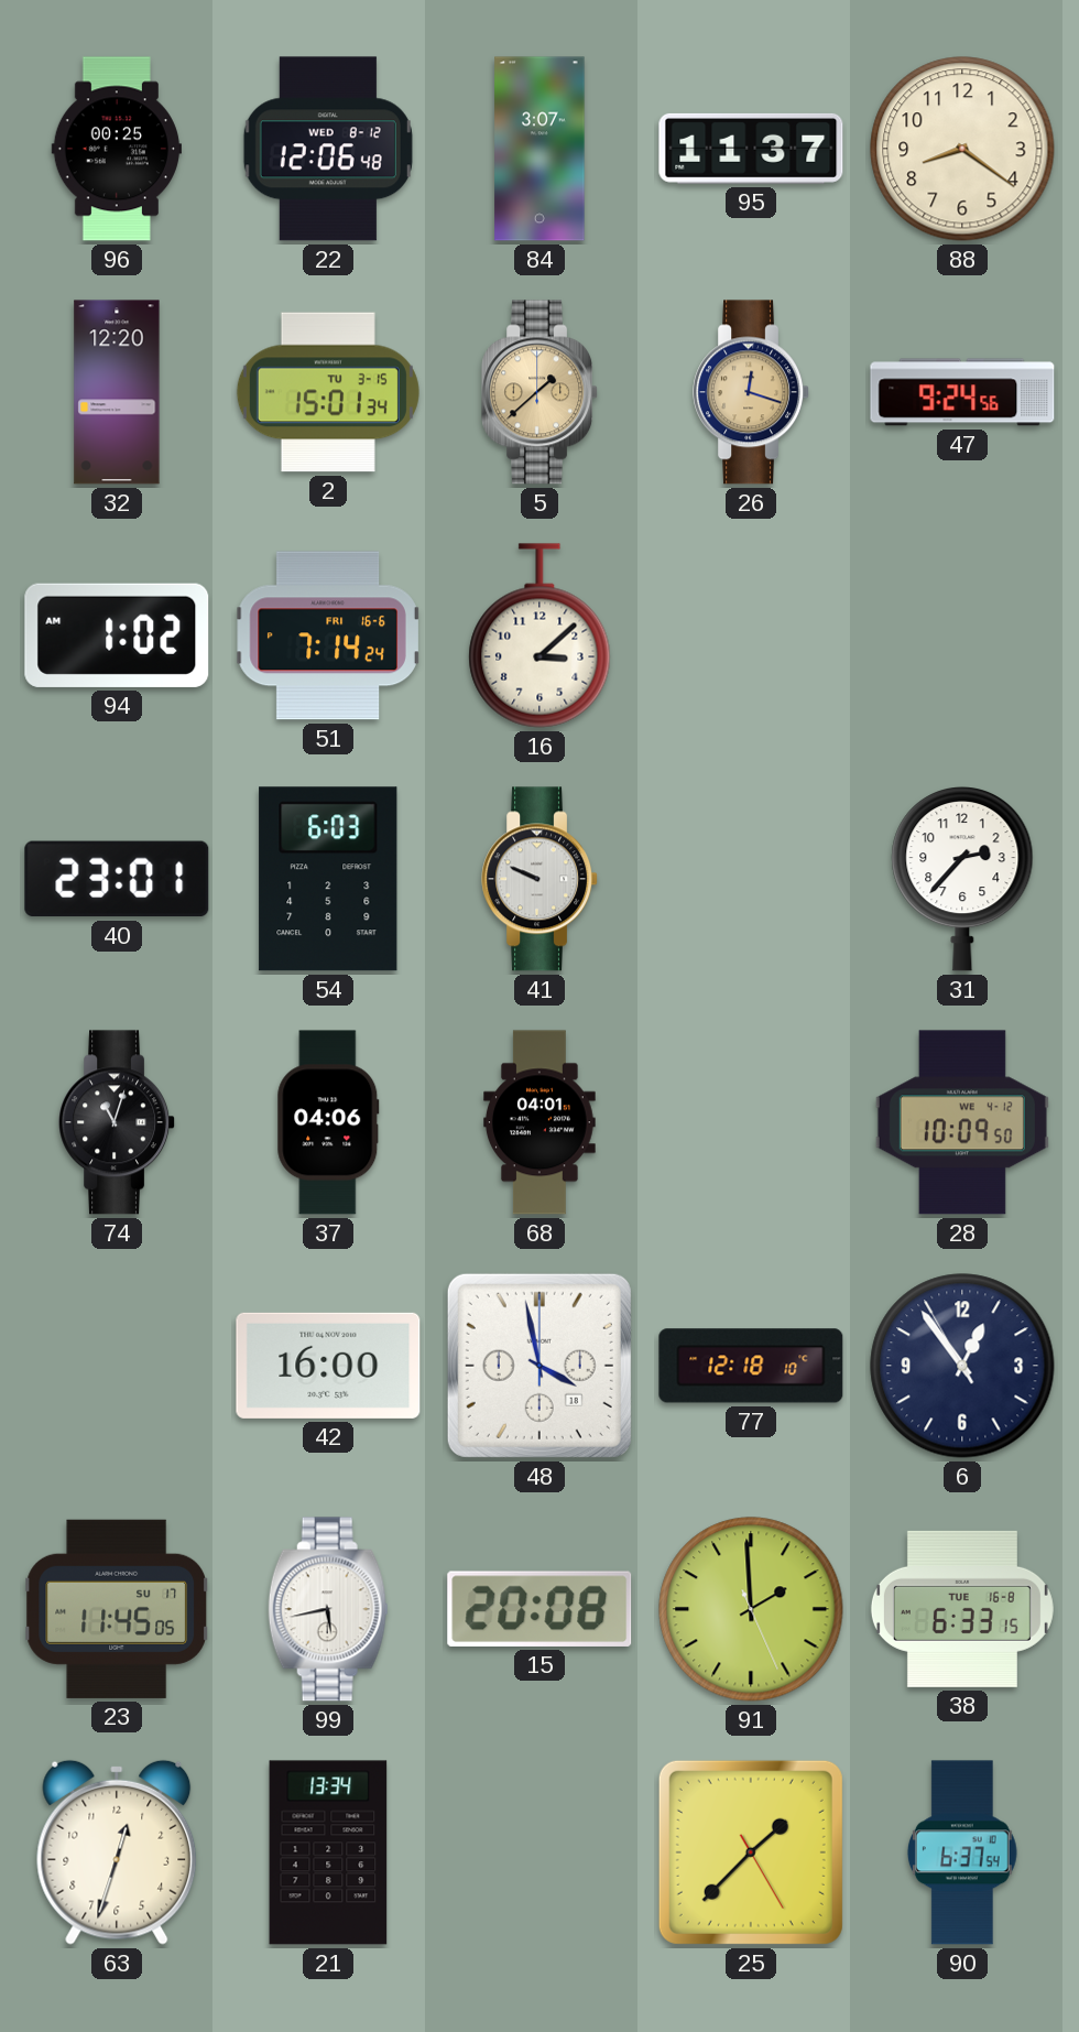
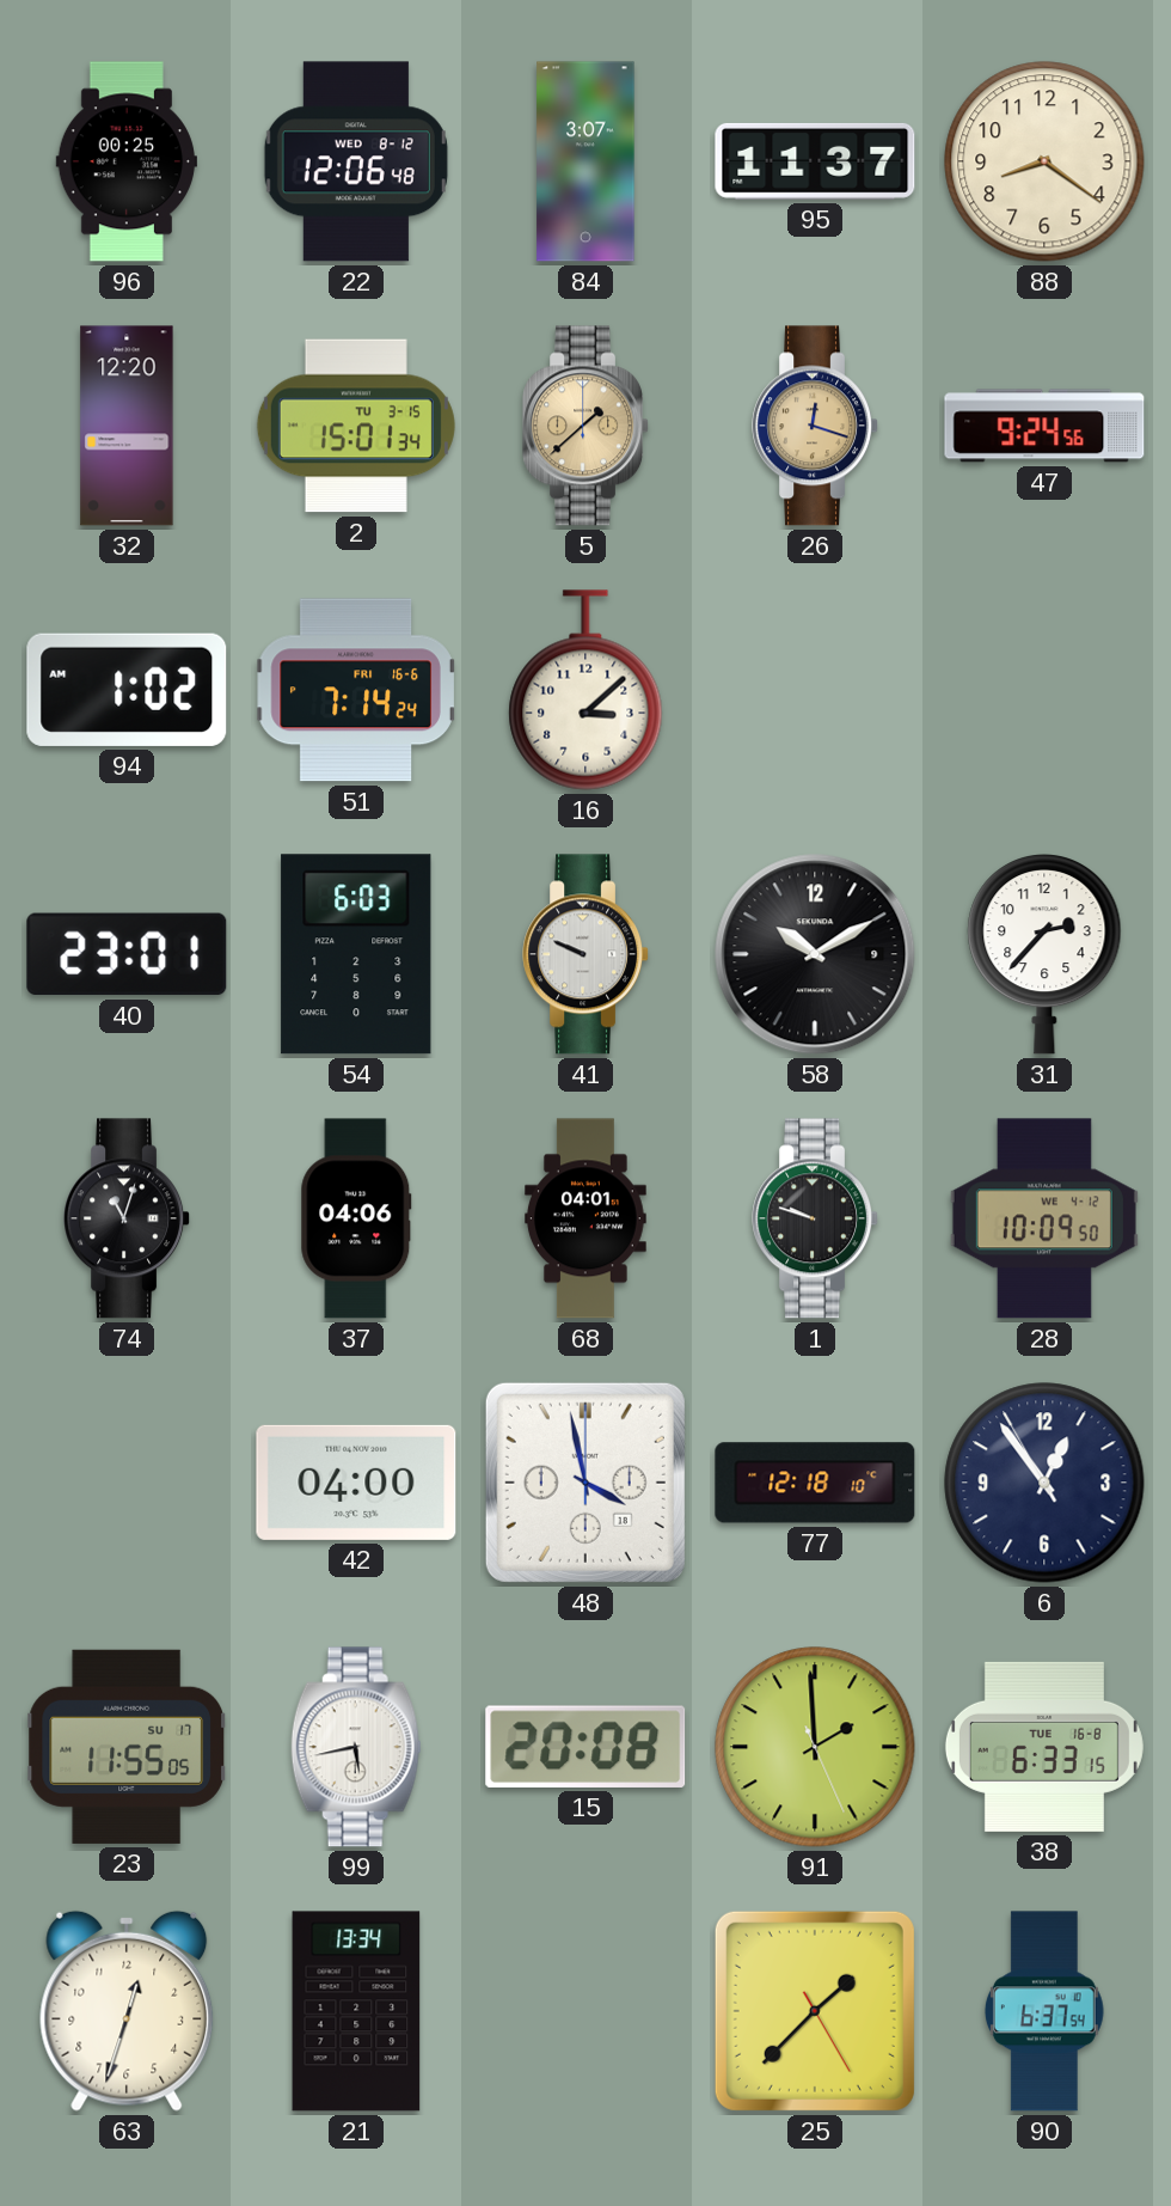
58: none -> 10:10 (815, 954)
1: none -> 9:48 (816, 1218)
42: 16:00 -> 04:00 (356, 1483)
23: 11:45 -> 11:55 (127, 1747)
